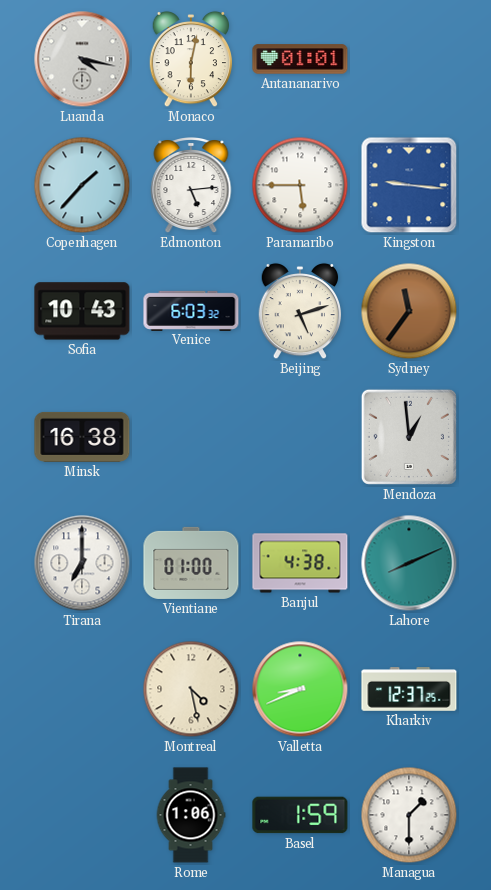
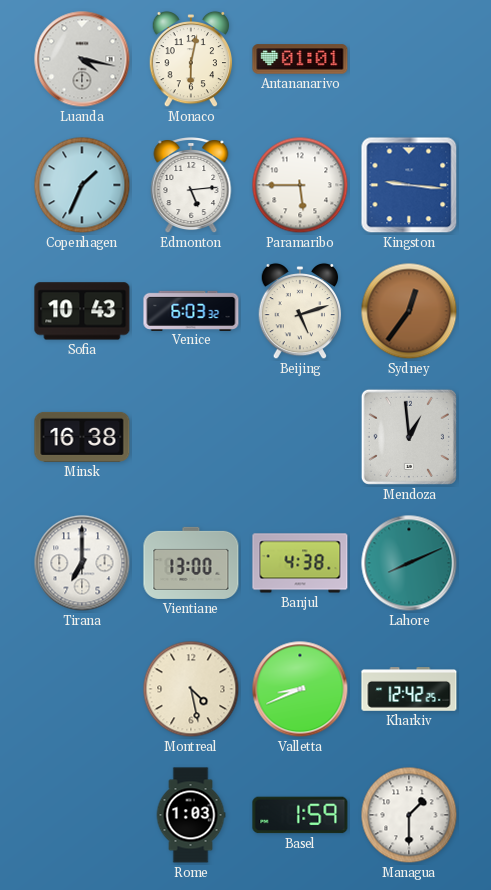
Copenhagen: 1:37 -> 1:34 (82, 185)
Sydney: 11:36 -> 12:36 (409, 311)
Vientiane: 01:00 -> 13:00 (191, 563)
Kharkiv: 12:37 -> 12:42 (409, 689)
Rome: 1:06 -> 1:03 (191, 815)
